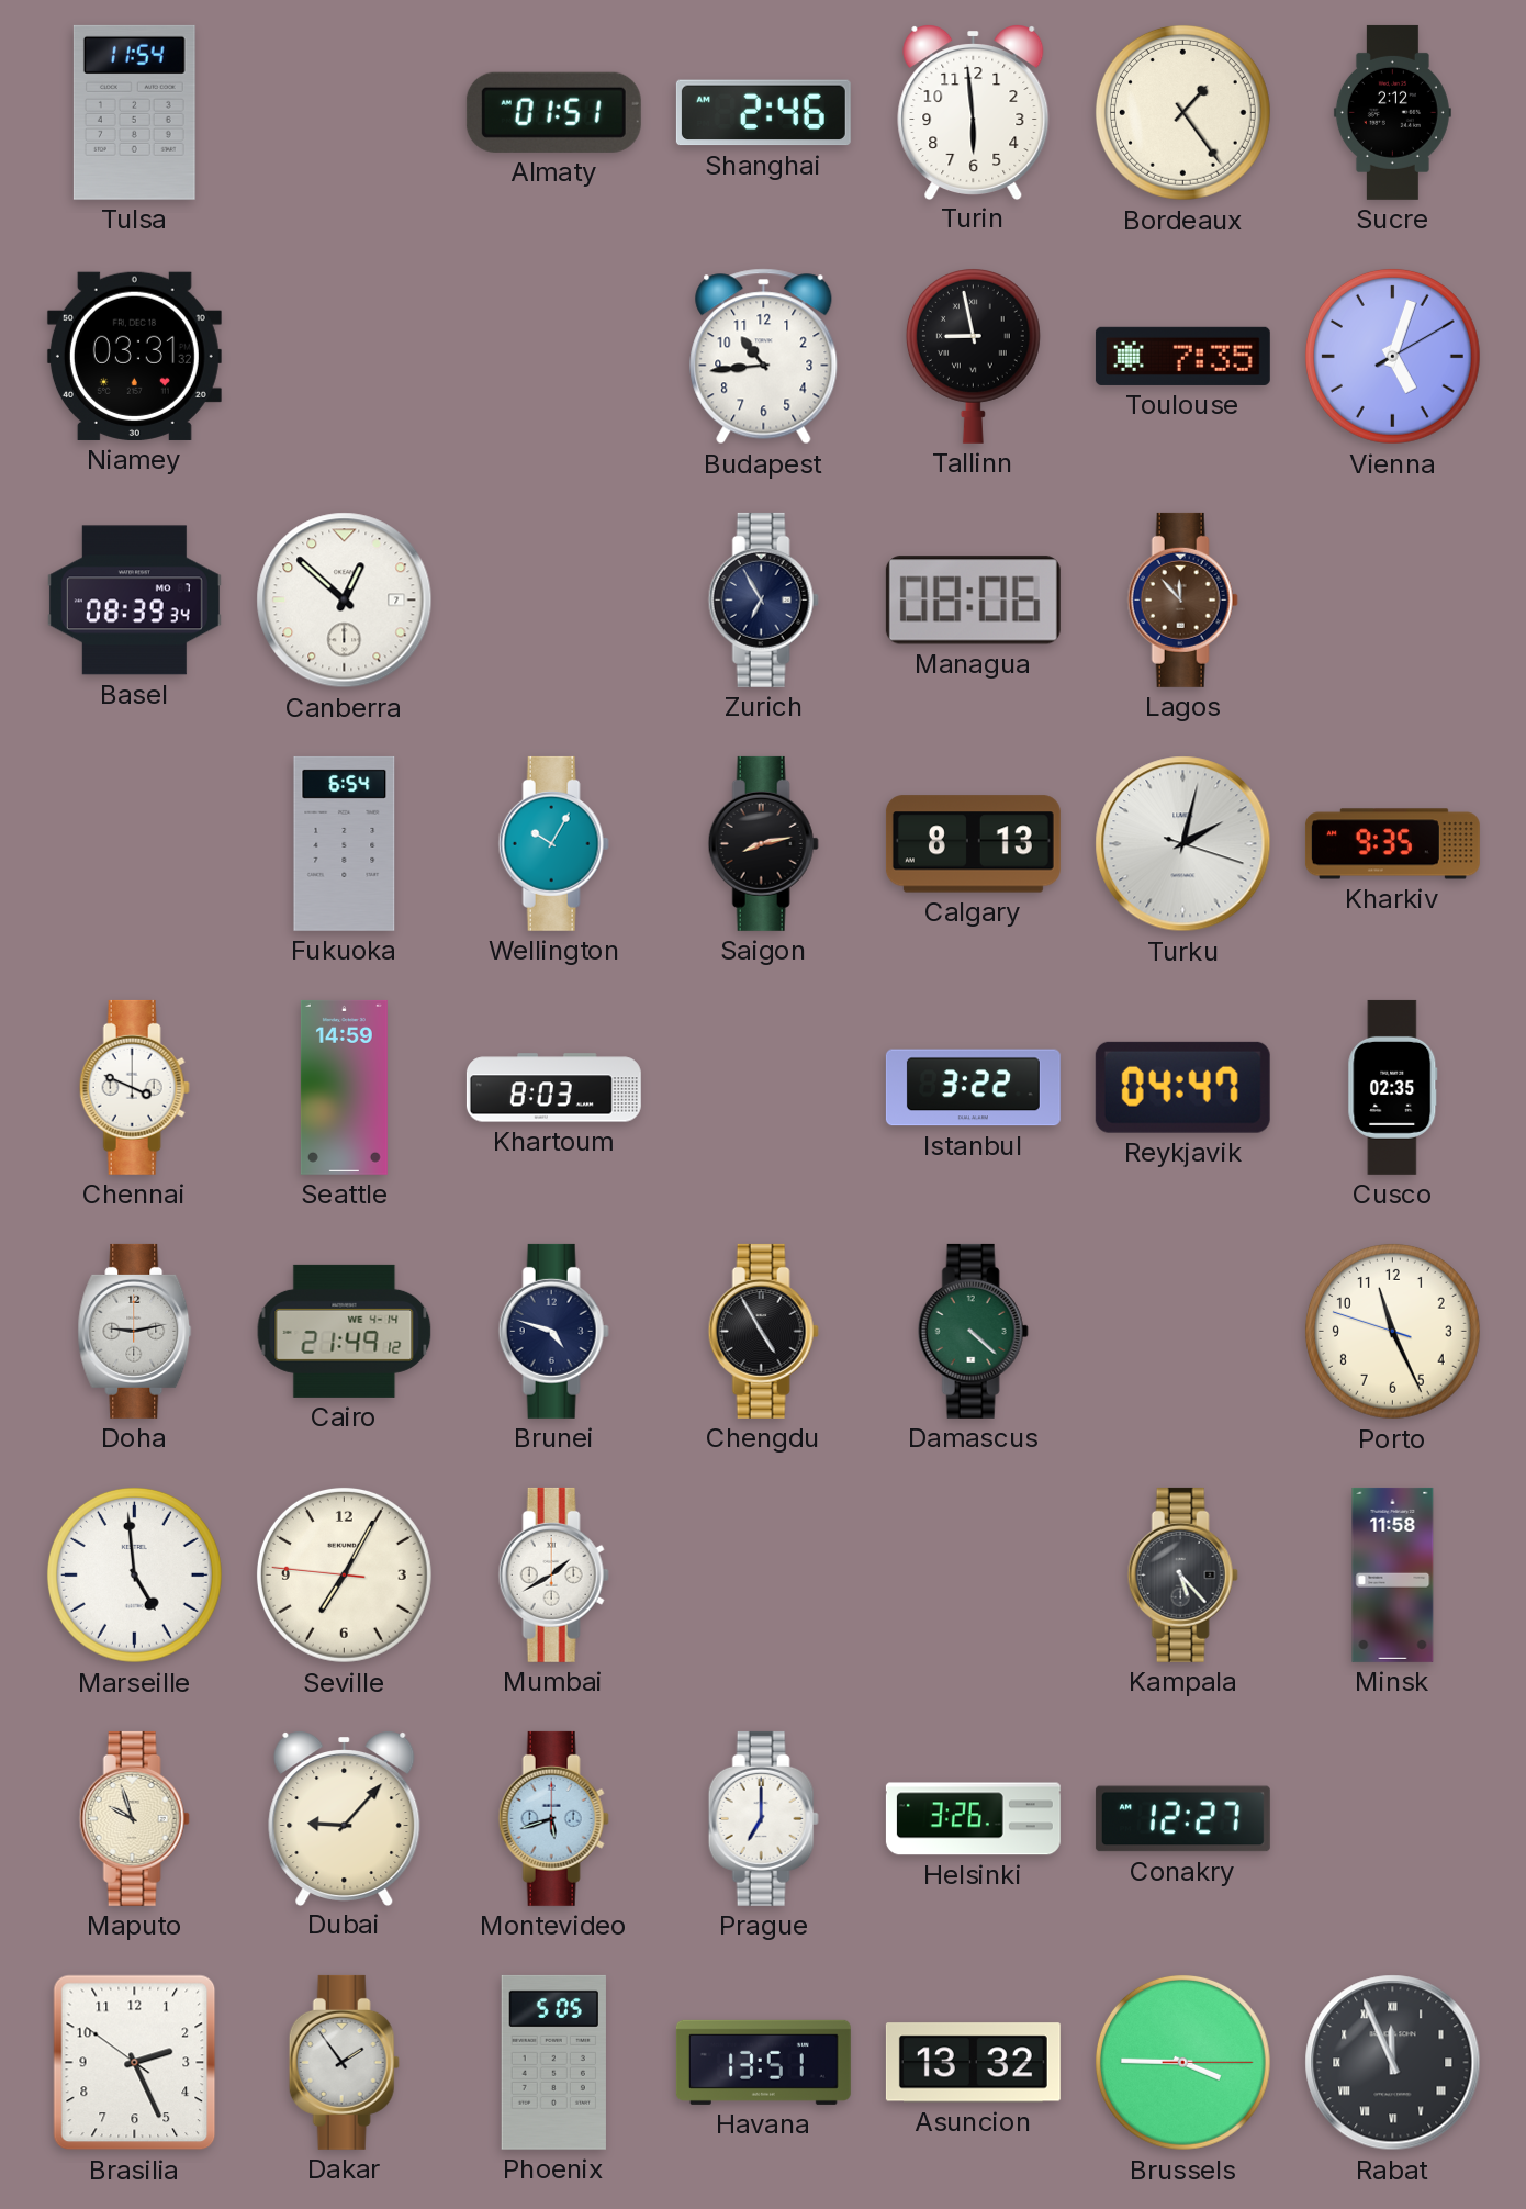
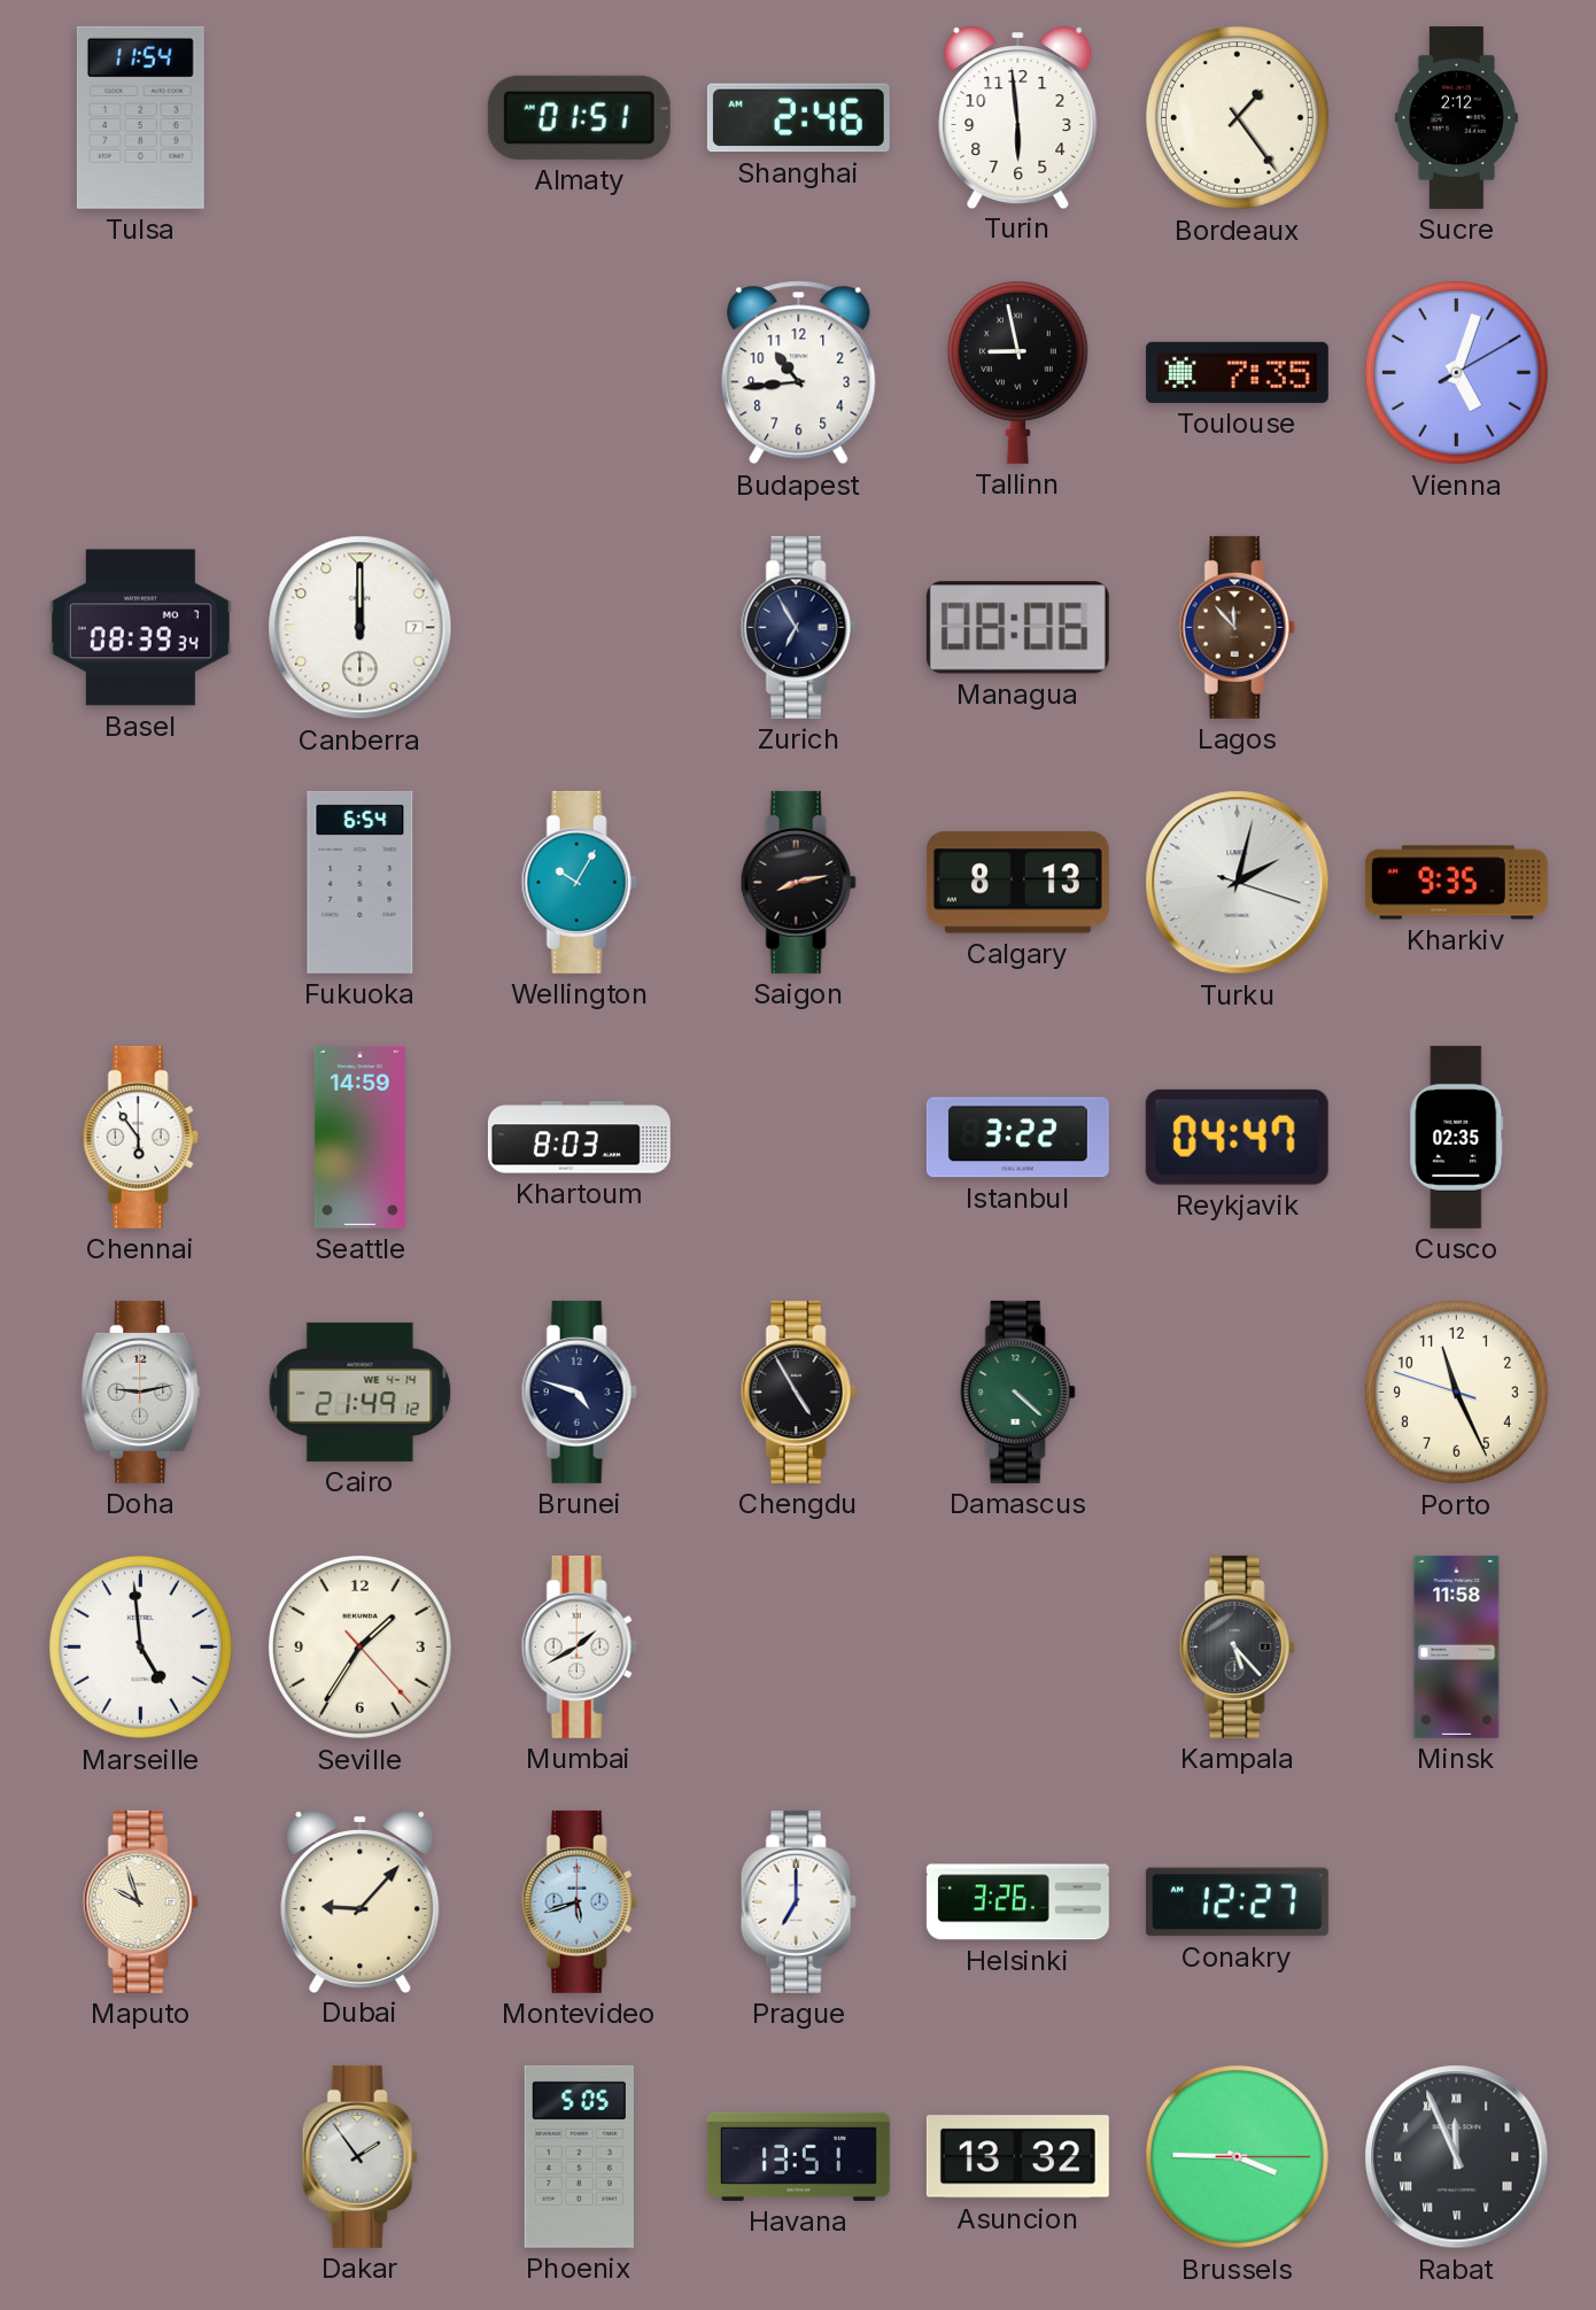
Niamey: 03:31 -> none (134, 356)
Canberra: 12:52 -> 12:00 (361, 628)
Chennai: 3:49 -> 5:54 (140, 1137)
Seville: 7:04 -> 1:35 (359, 1646)
Brasilia: 2:25 -> none (135, 2063)
